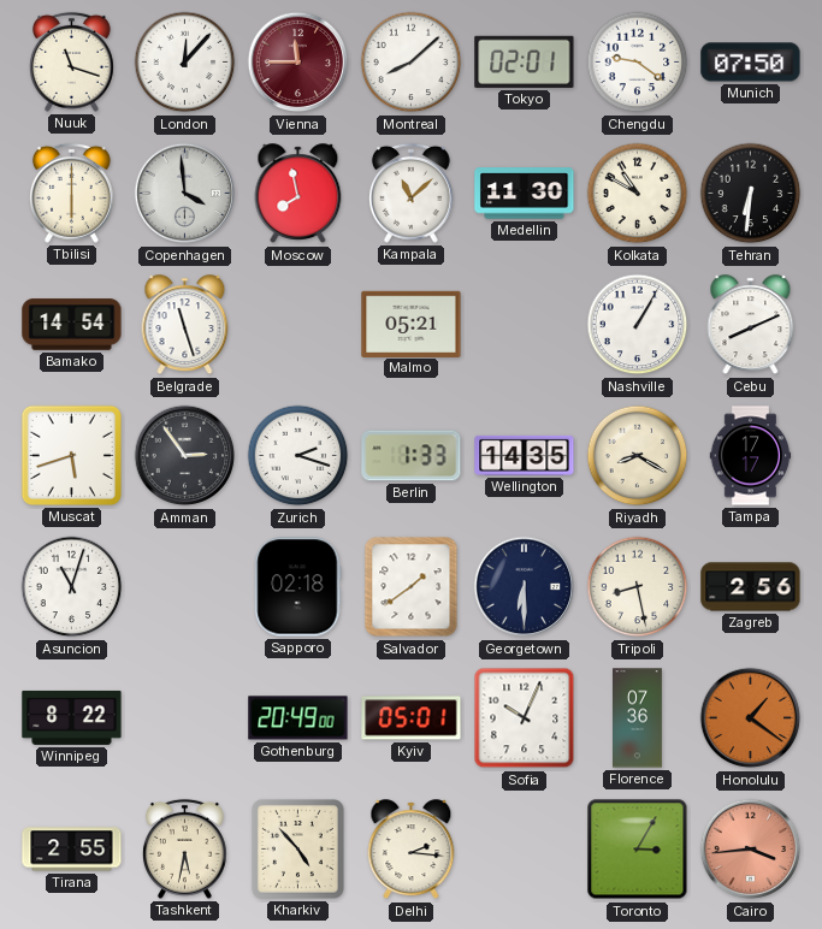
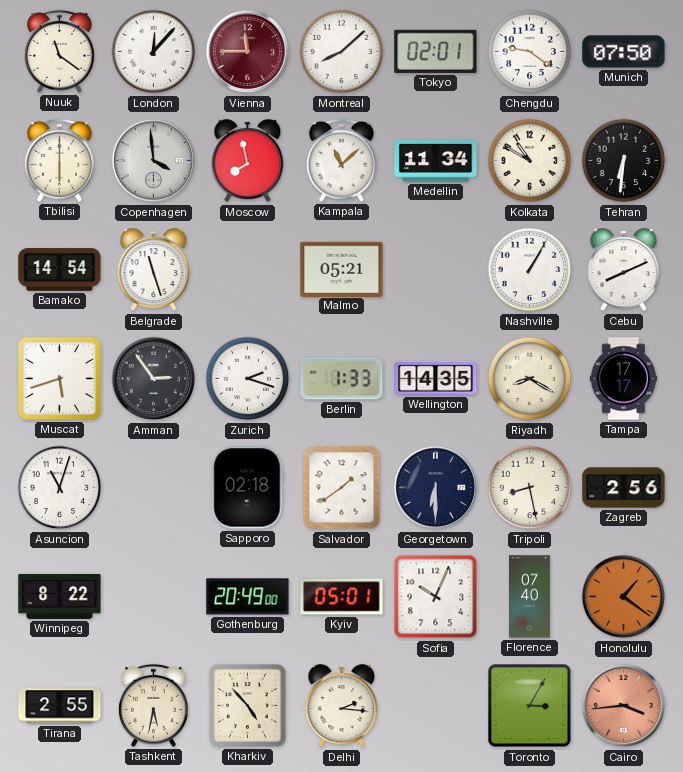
Nuuk: 11:18 -> 11:21 (59, 51)
Medellin: 11:30 -> 11:34 (436, 161)
Florence: 07:36 -> 07:40 (530, 597)
